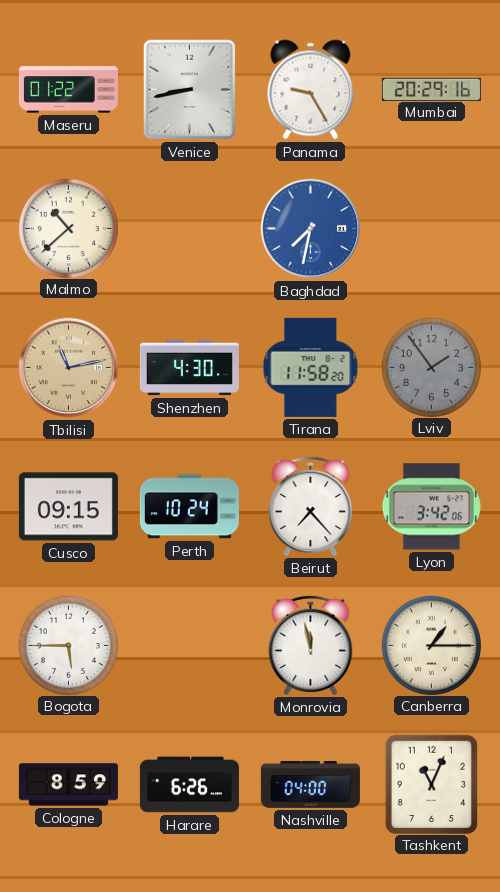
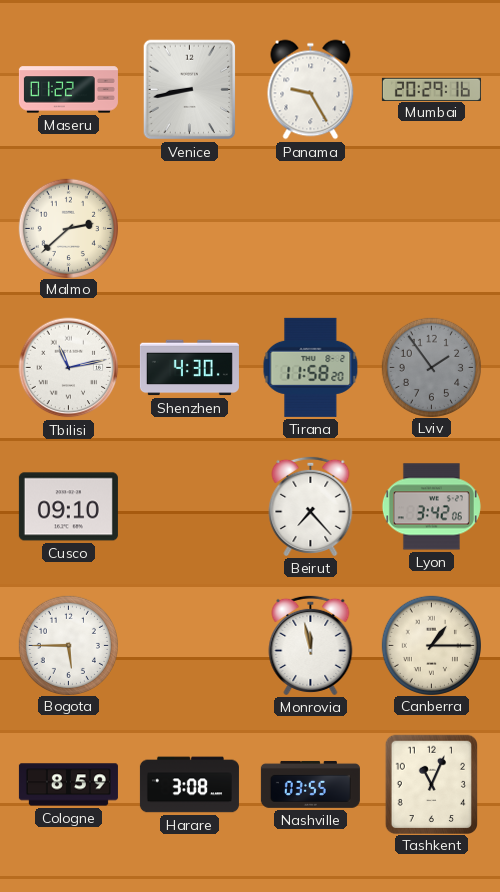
Malmo: 10:38 -> 2:38 (68, 228)
Baghdad: 7:32 -> none (311, 229)
Tbilisi dial: champagne -> white (69, 368)
Cusco: 09:15 -> 09:10 (68, 507)
Perth: 10:24 -> none (189, 507)
Harare: 6:26 -> 3:08 (189, 785)
Nashville: 04:00 -> 03:55 (310, 784)
